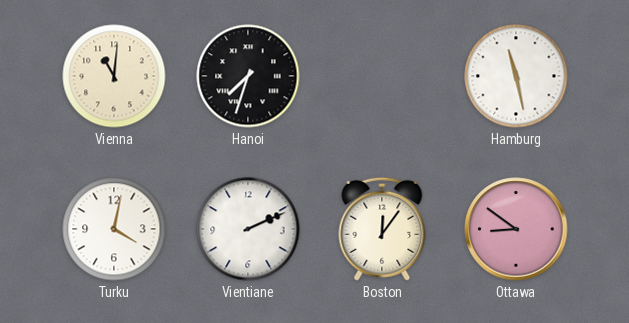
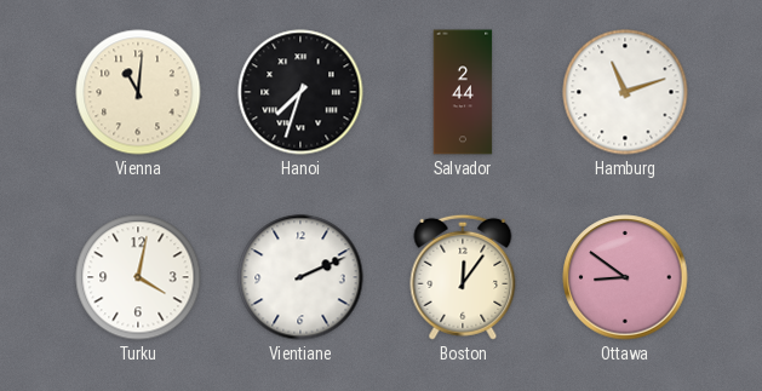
Salvador: none -> 2:44 (463, 92)
Hamburg: 11:28 -> 11:12 (625, 92)
